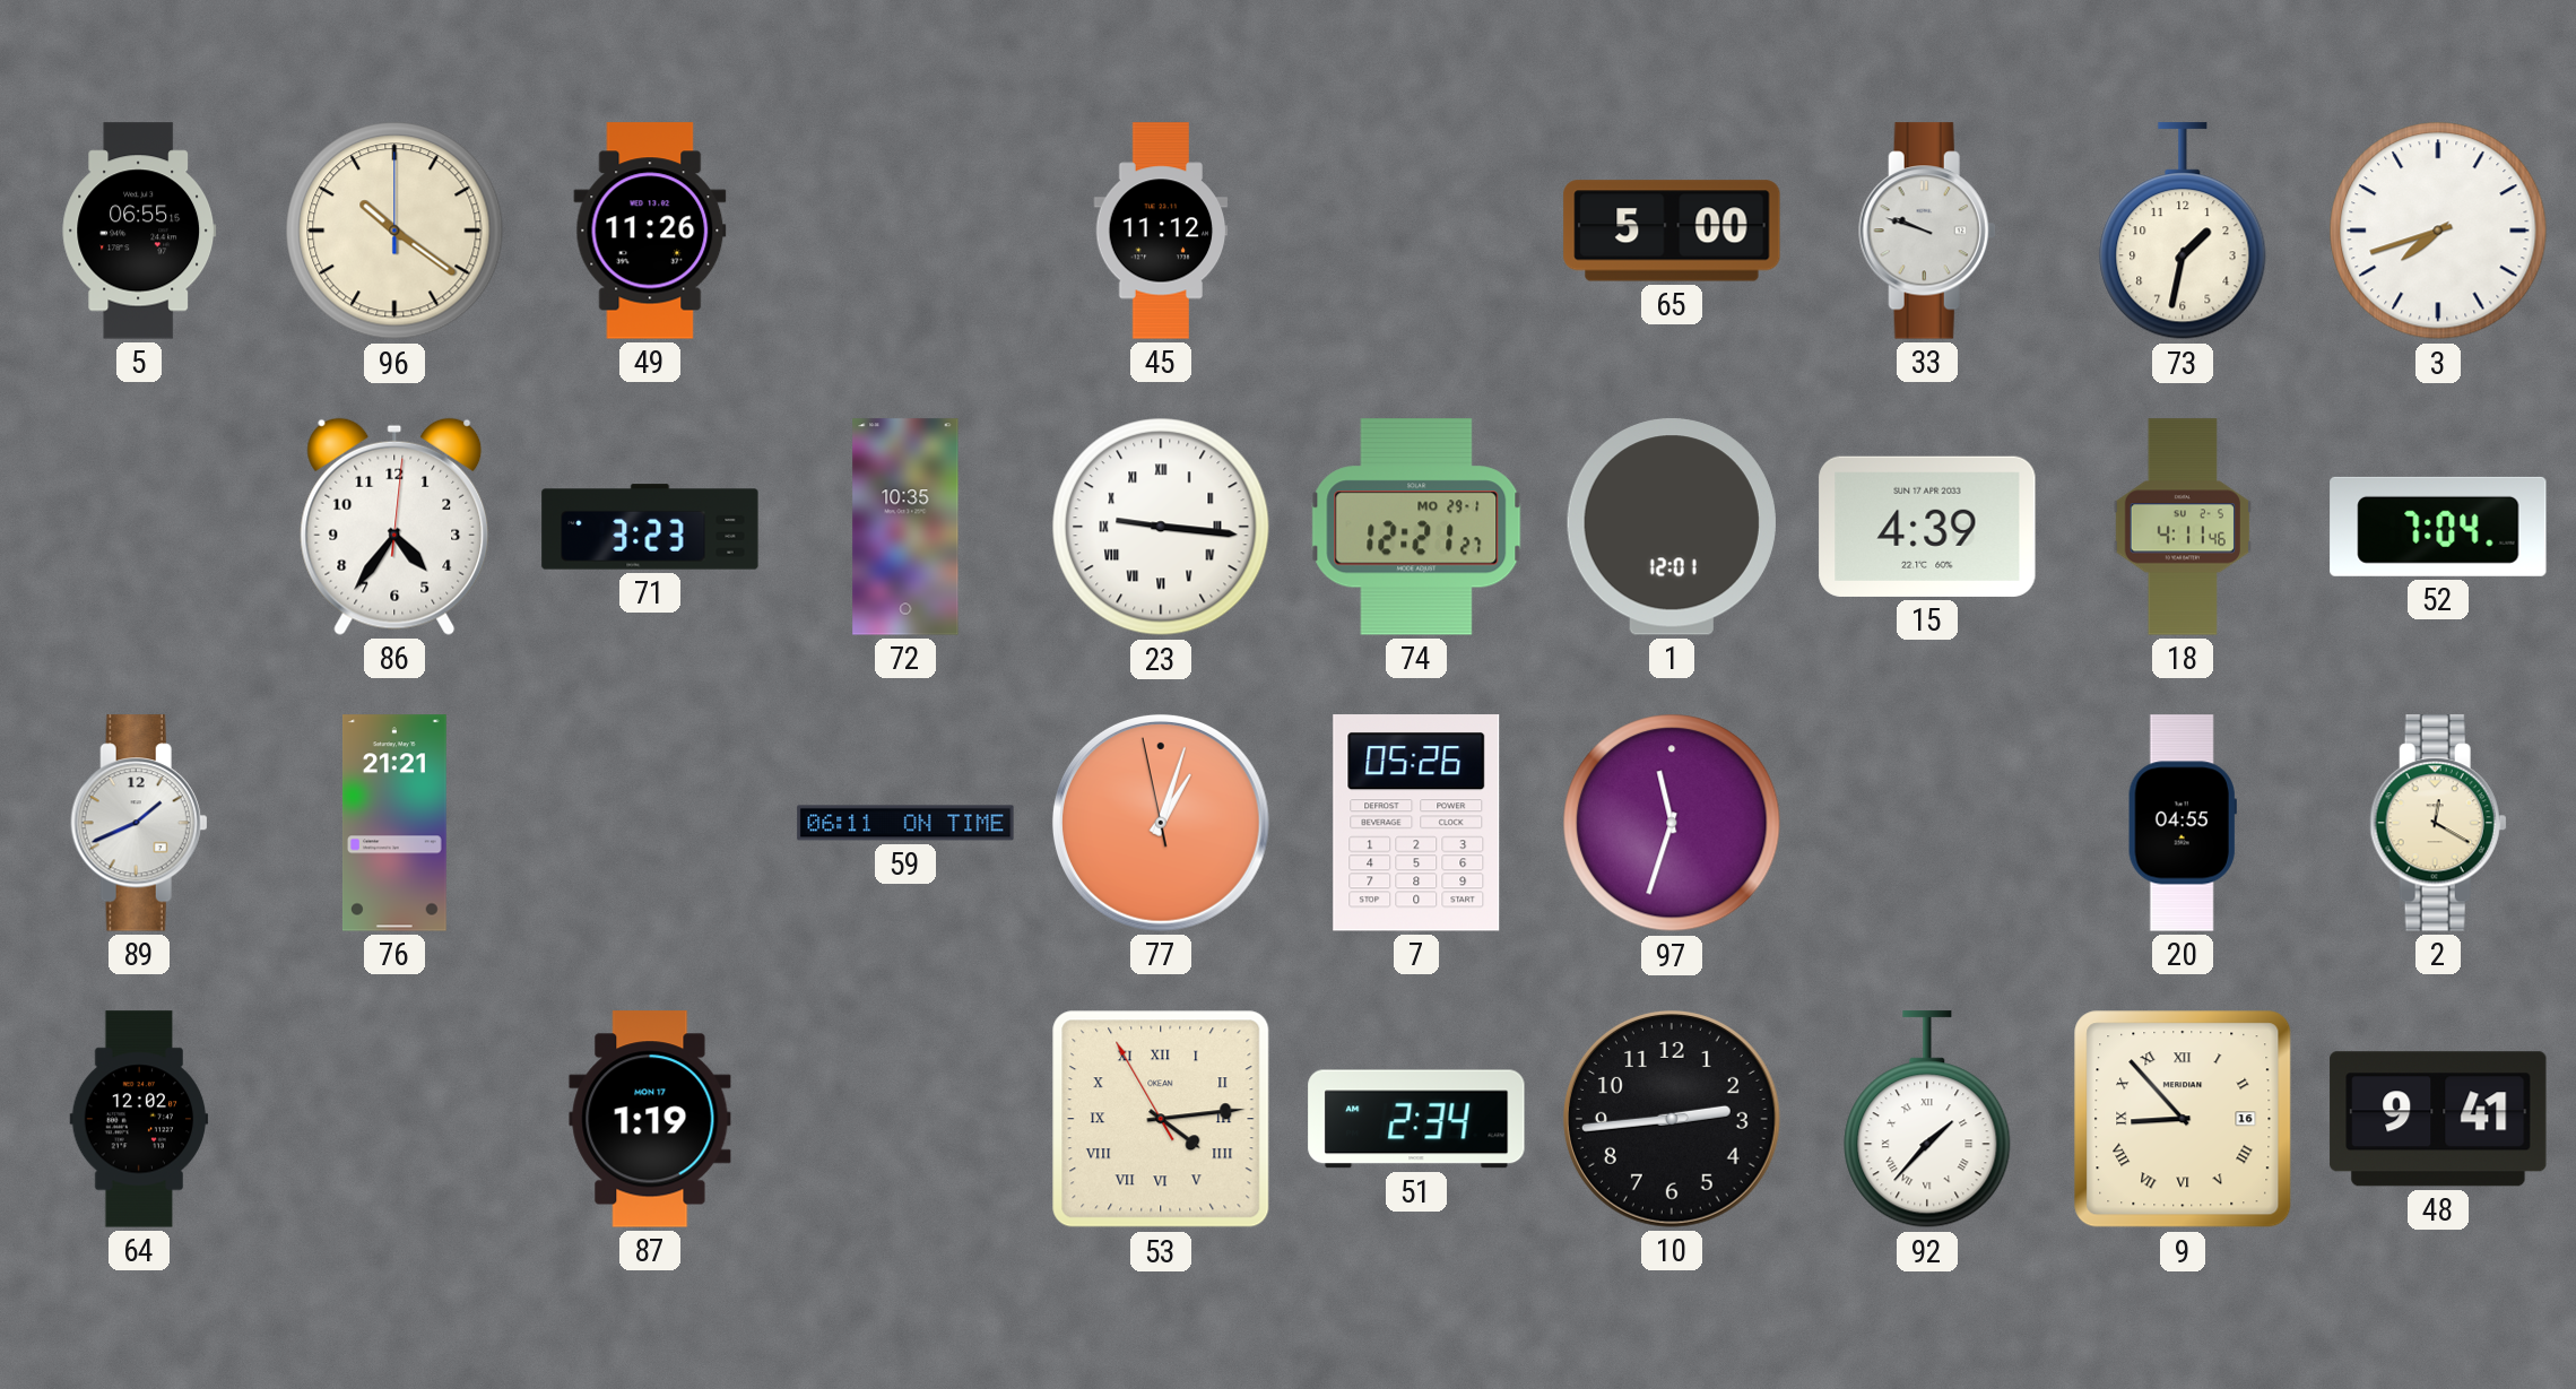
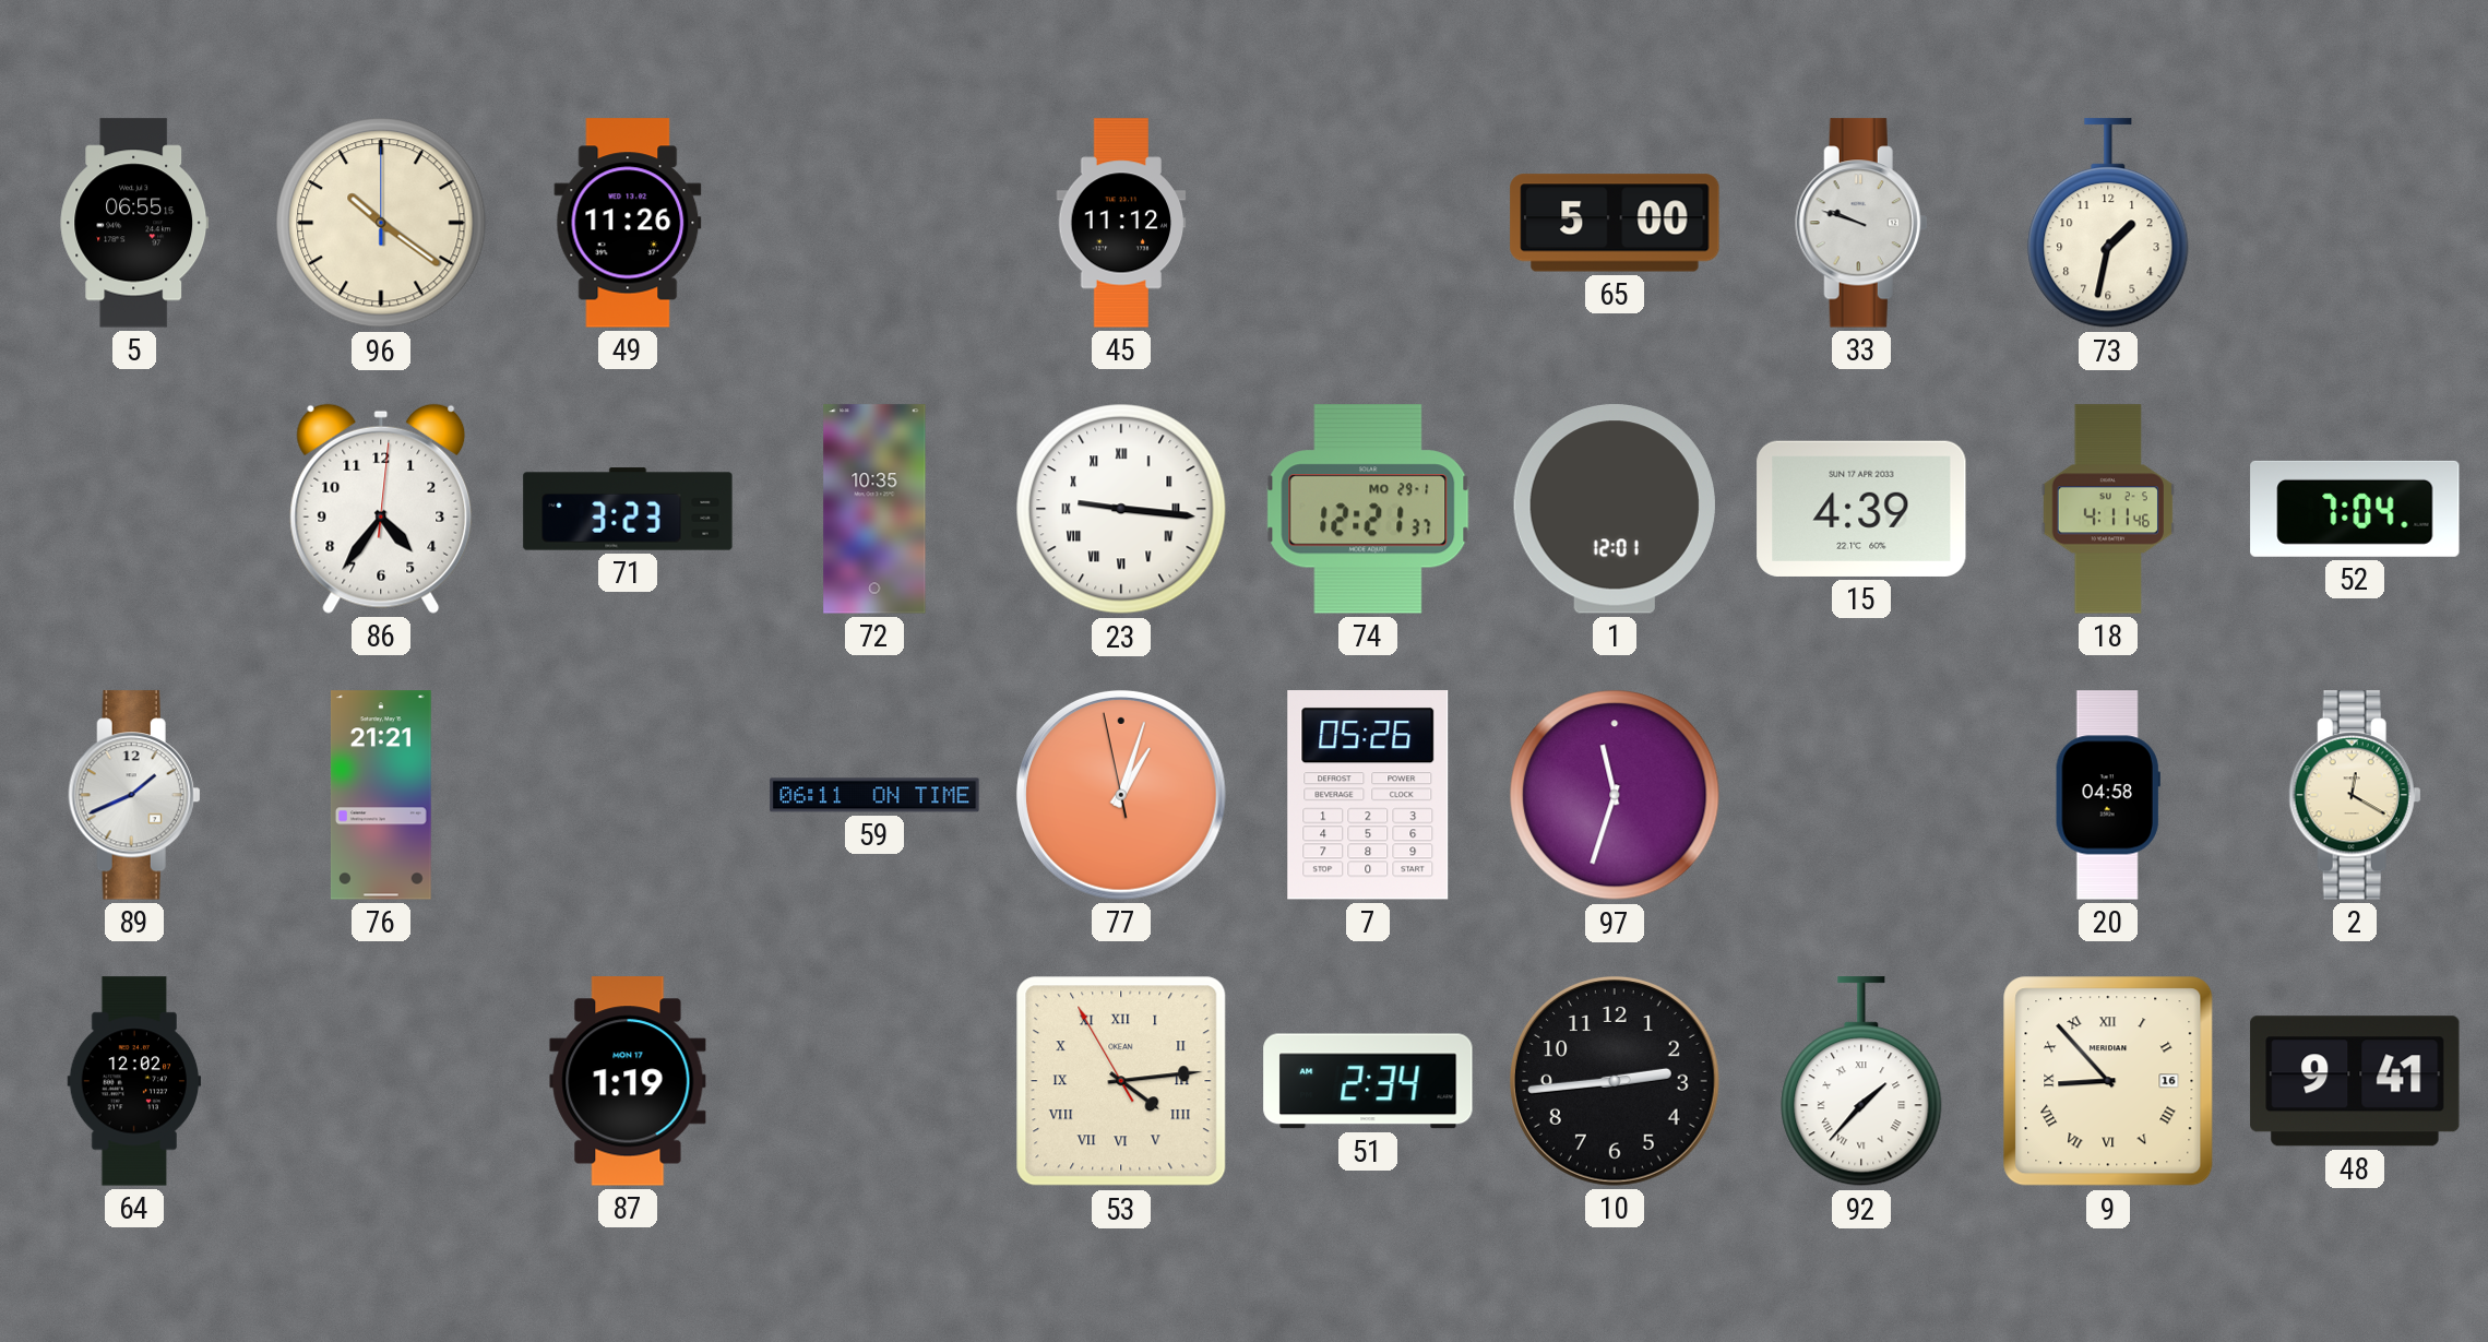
3: 7:42 -> none (2438, 231)
74: 12:21:27 -> 12:21:37 (1368, 509)
20: 04:55 -> 04:58 (2108, 795)
